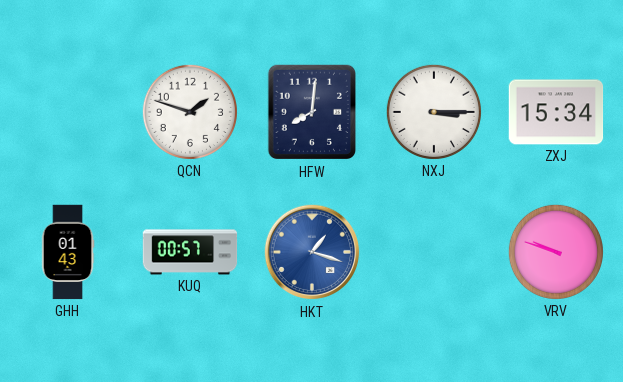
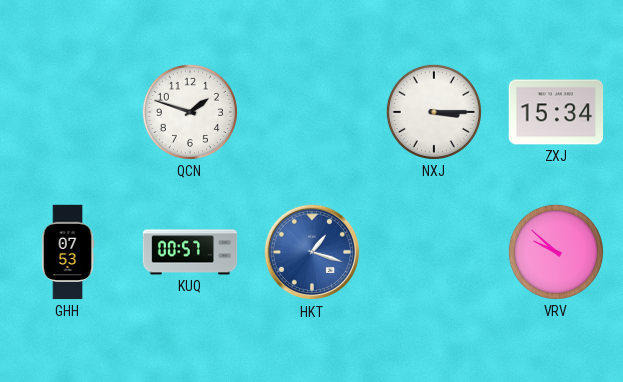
HFW: 8:01 -> none (311, 112)
GHH: 01:43 -> 07:53 (68, 252)
VRV: 9:48 -> 9:52 (556, 252)
